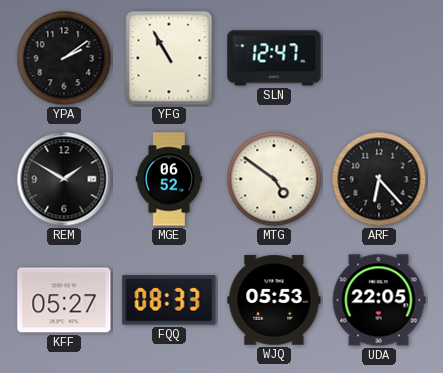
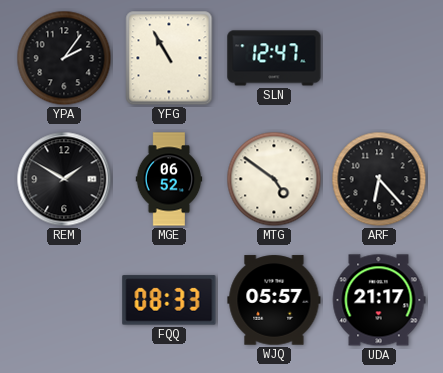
YPA: 2:09 -> 2:06 (64, 58)
KFF: 05:27 -> none (64, 300)
WJQ: 05:53 -> 05:57 (274, 300)
UDA: 22:05 -> 21:17 (379, 300)
